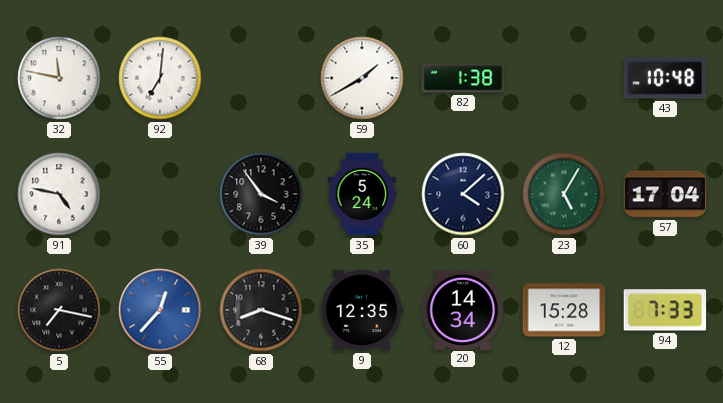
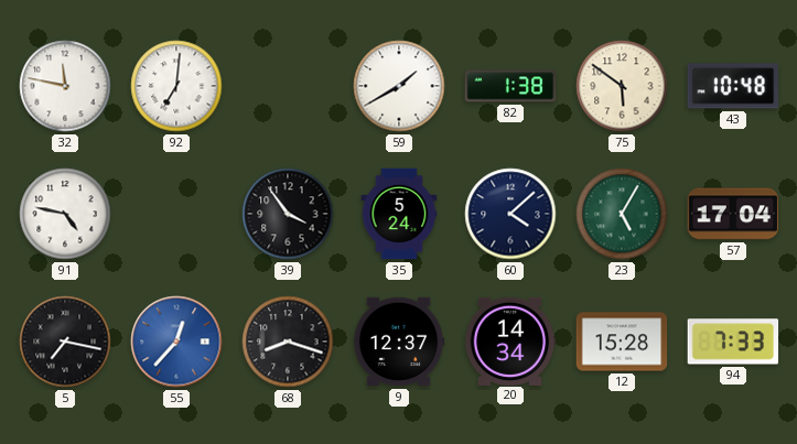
75: none -> 5:51 (622, 86)
9: 12:35 -> 12:37 (399, 342)
